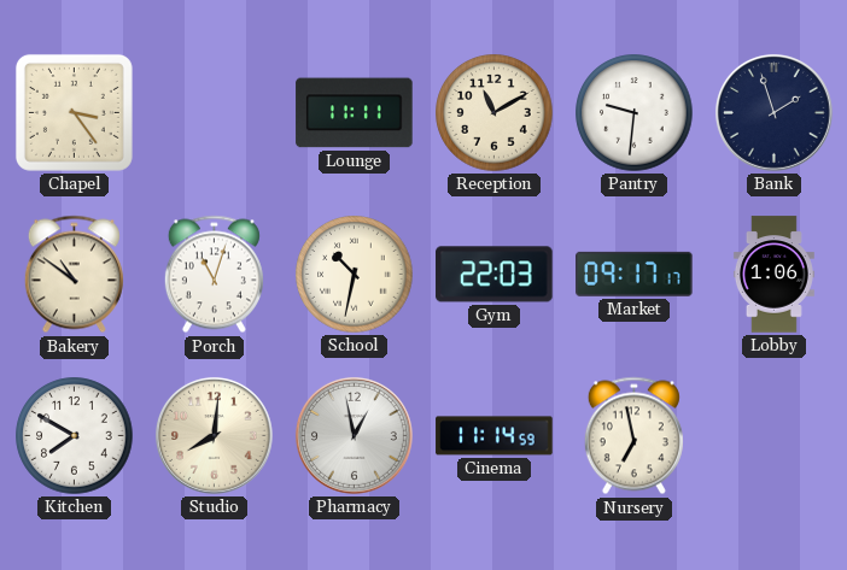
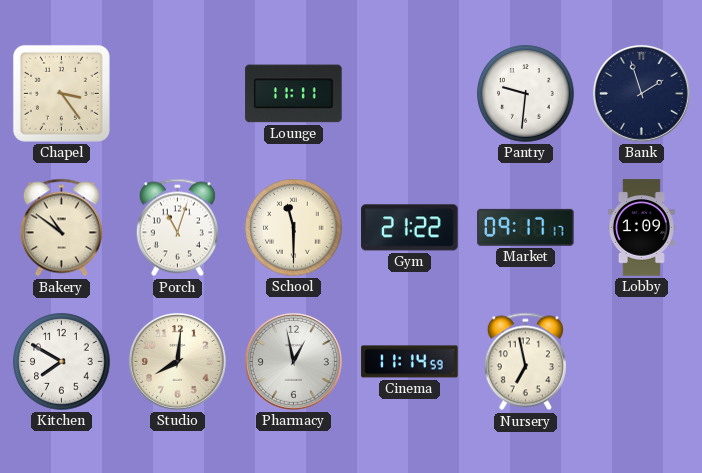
Reception: 11:10 -> none (495, 113)
School: 10:32 -> 11:30 (294, 228)
Gym: 22:03 -> 21:22 (410, 228)
Lobby: 1:06 -> 1:09 (641, 228)
